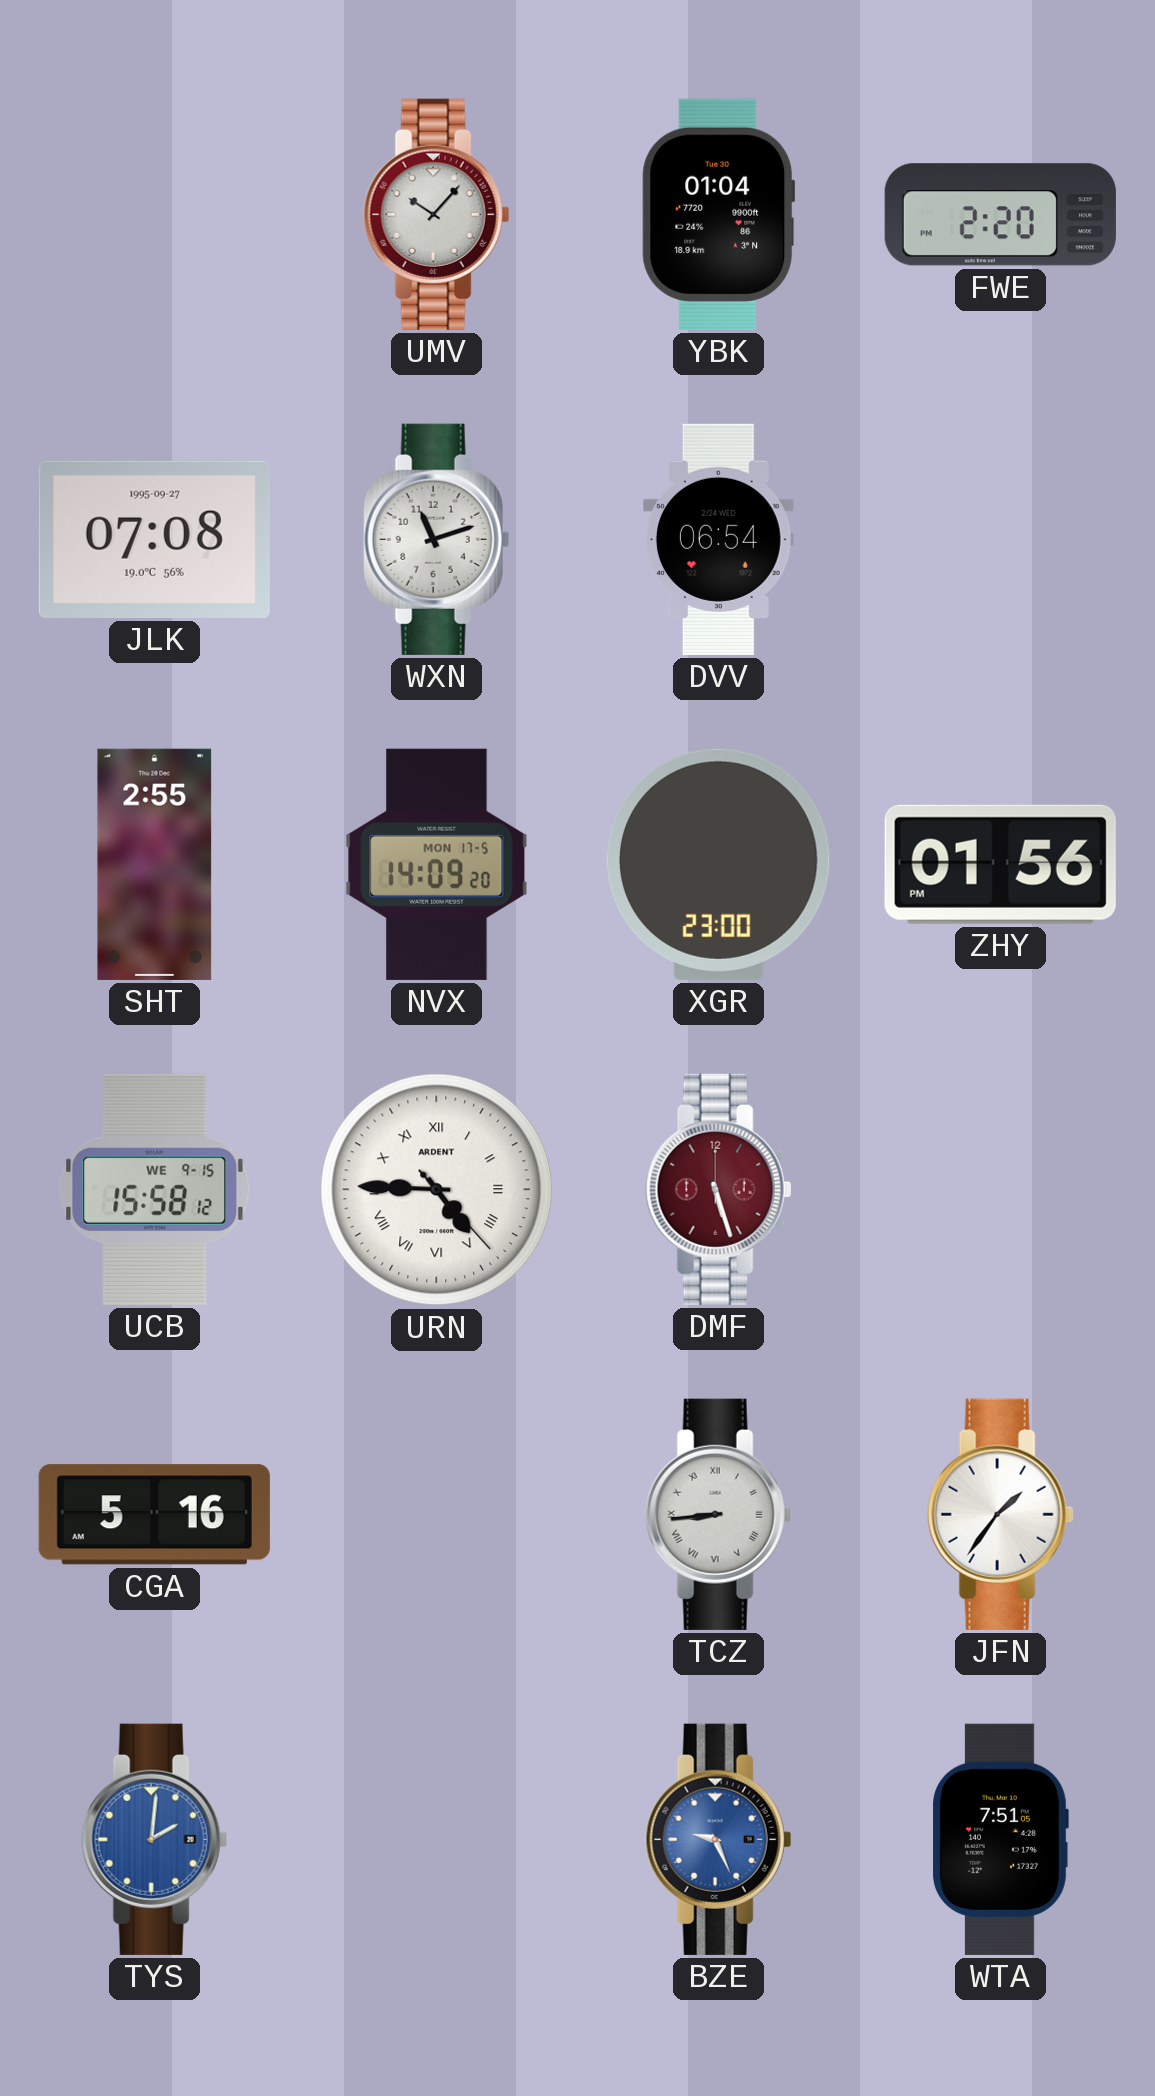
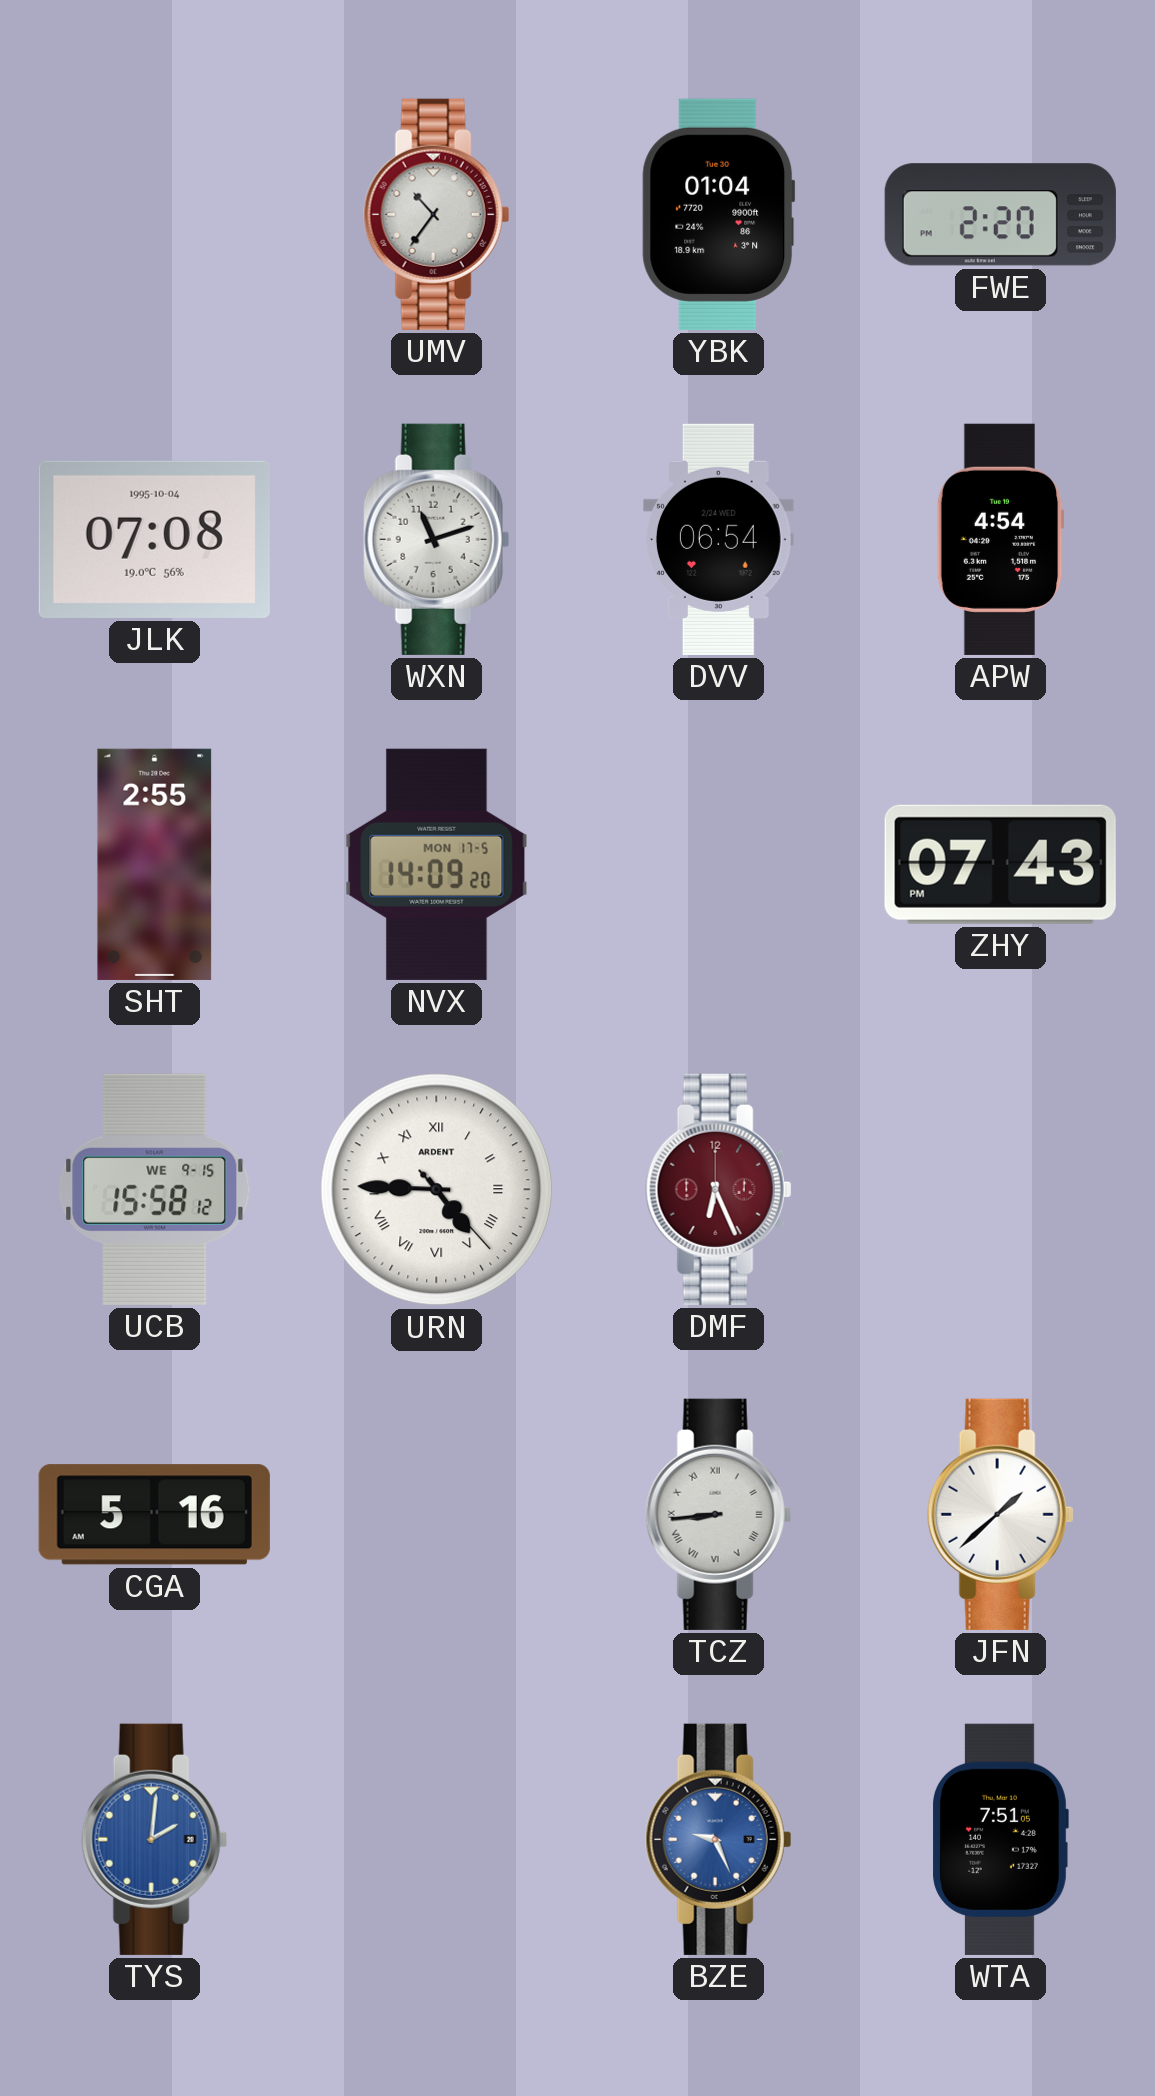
UMV: 10:07 -> 10:36 (437, 214)
JLK date: 1995-09-27 -> 1995-10-04 (154, 539)
APW: none -> 4:54 (1000, 539)
XGR: 23:00 -> none (718, 864)
ZHY: 01:56 -> 07:43 (1000, 864)
DMF: 5:27 -> 6:26 (719, 1189)
JFN: 1:36 -> 1:38 (1001, 1514)
